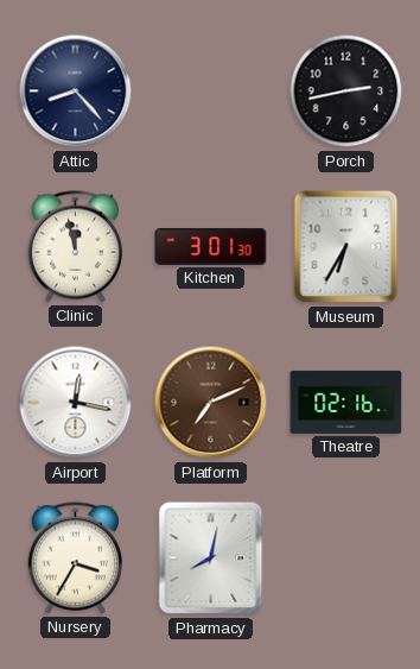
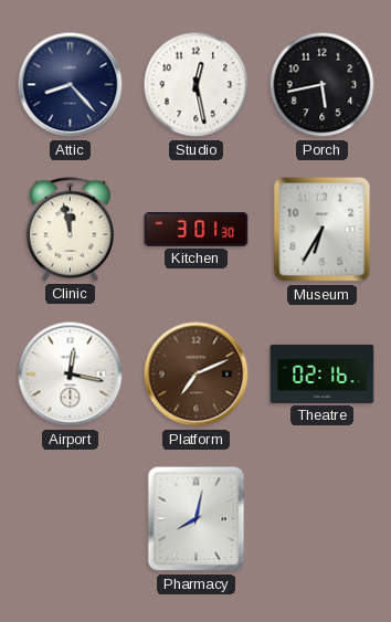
Studio: none -> 12:28 (197, 85)
Porch: 2:43 -> 5:43 (323, 85)
Nursery: 3:35 -> none (75, 558)
